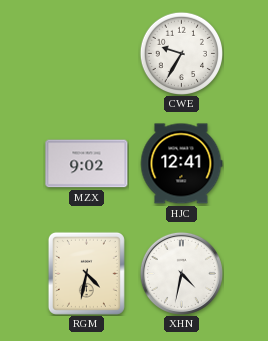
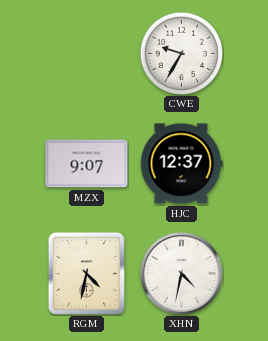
MZX: 9:02 -> 9:07 (87, 164)
HJC: 12:41 -> 12:37 (181, 164)
